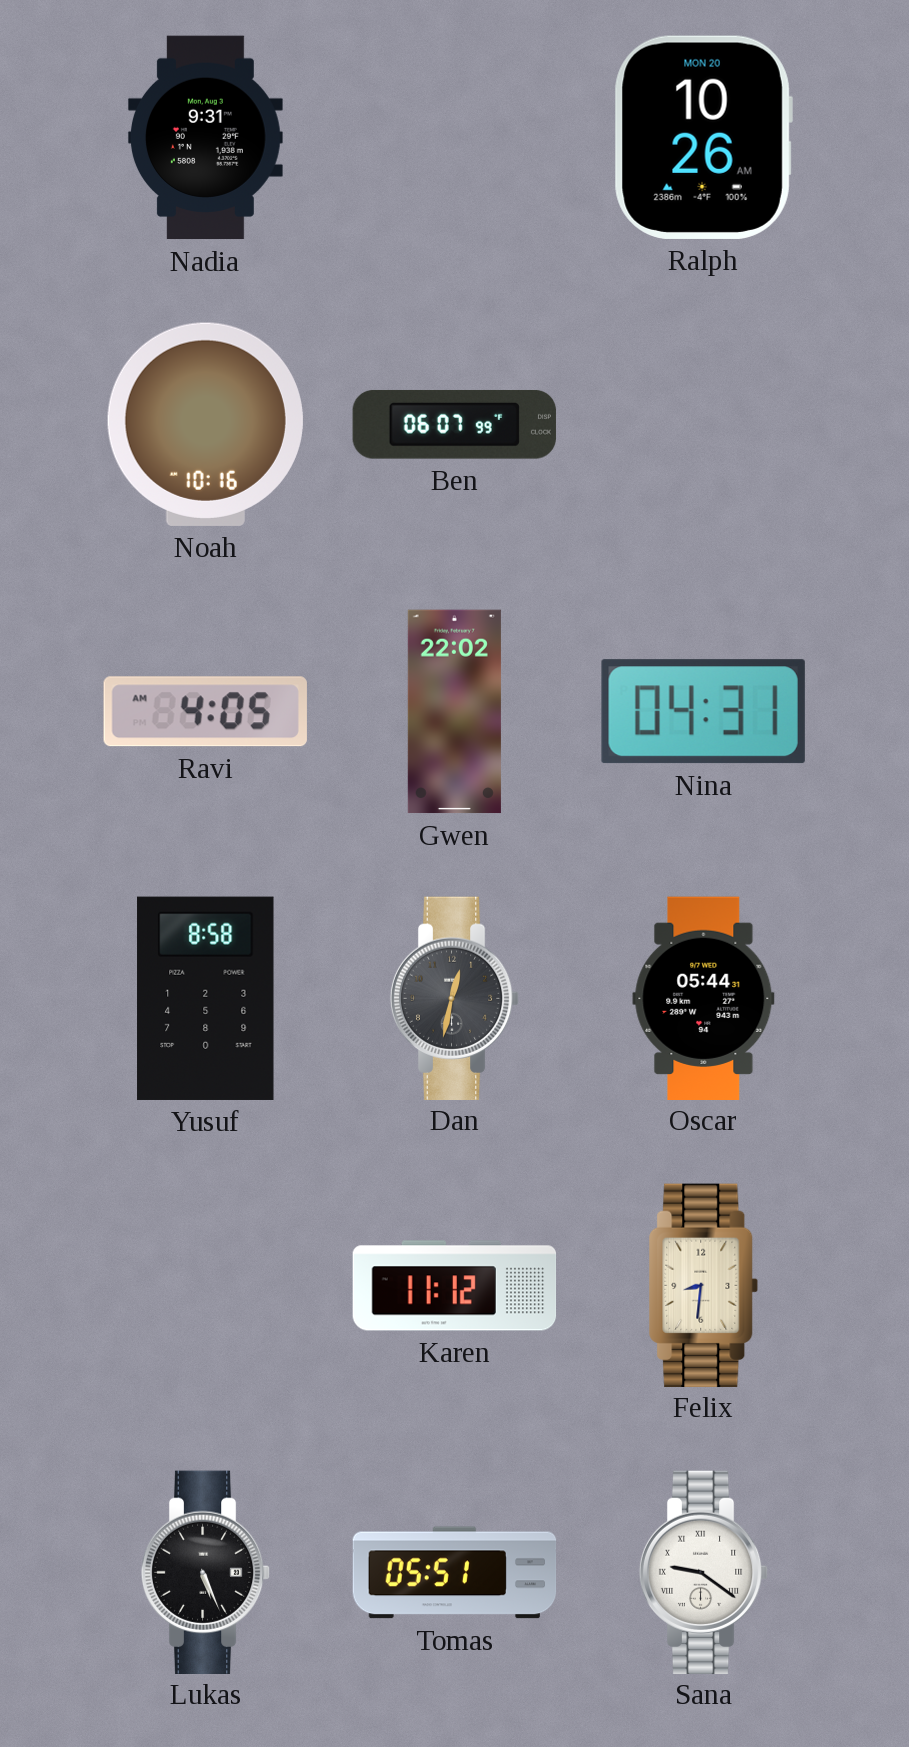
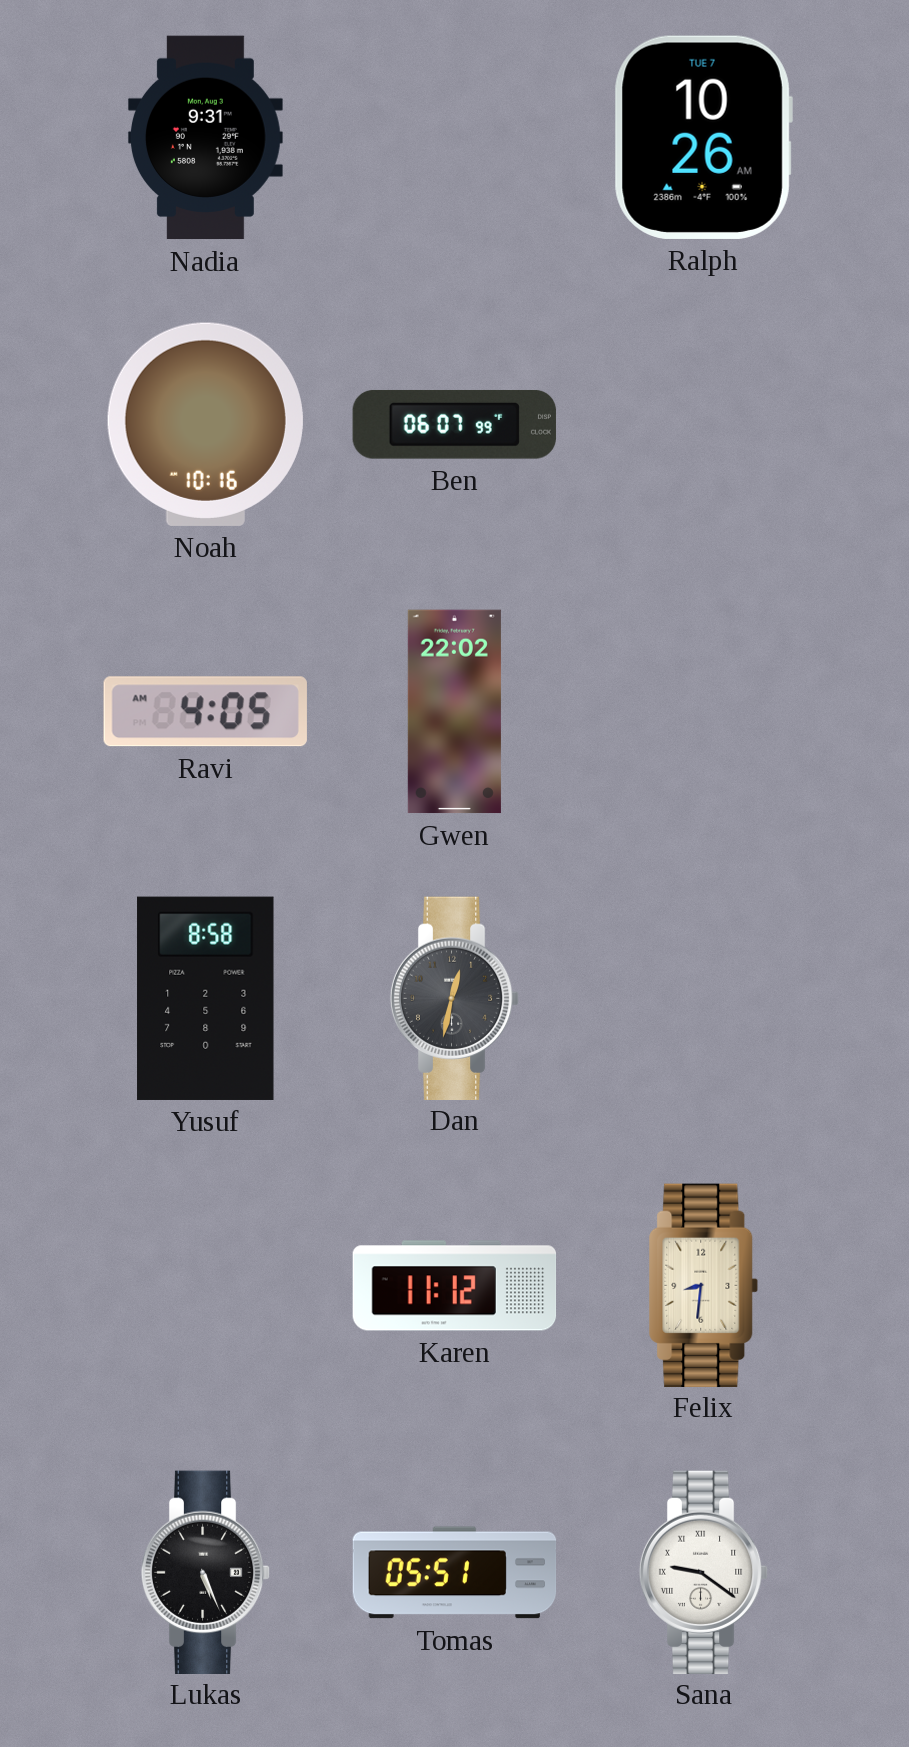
Ralph date: MON 20 -> TUE 7 (703, 137)
Nina: 04:31 -> none (703, 712)
Oscar: 05:44 -> none (704, 998)
